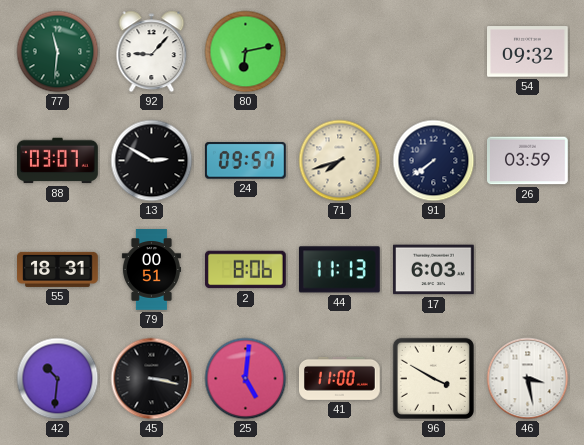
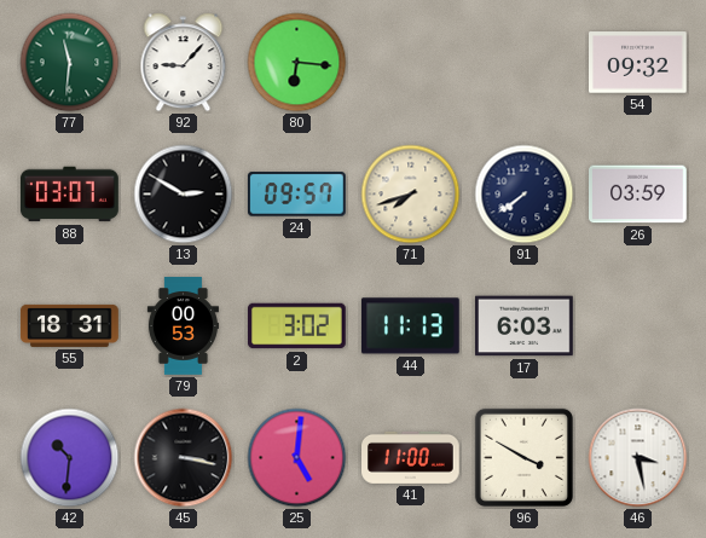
80: 6:13 -> 6:16 (297, 63)
79: 00:51 -> 00:53 (183, 326)
2: 8:06 -> 3:02 (297, 326)
